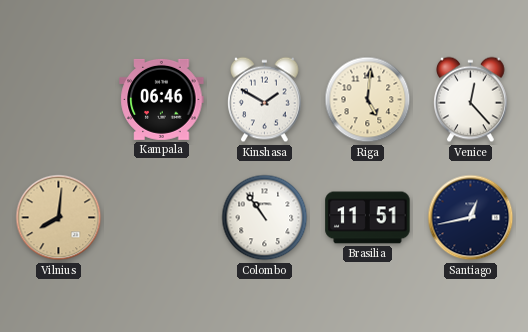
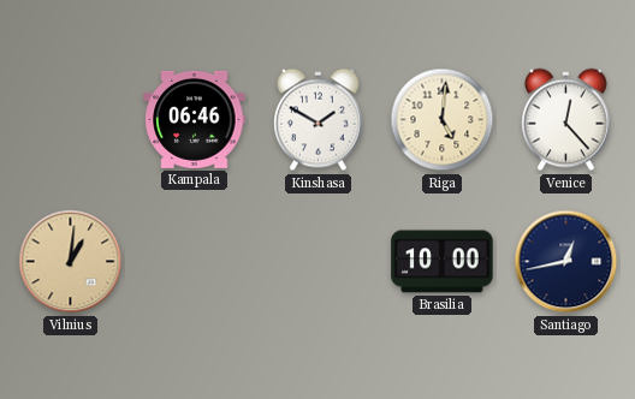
Vilnius: 8:01 -> 1:01 (71, 262)
Colombo: 10:54 -> none (265, 218)
Brasilia: 11:51 -> 10:00 (443, 262)
